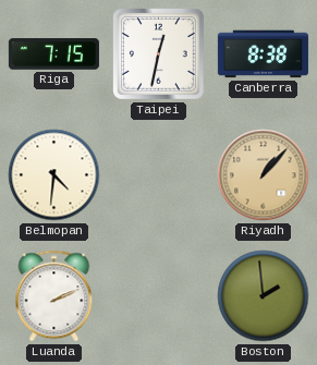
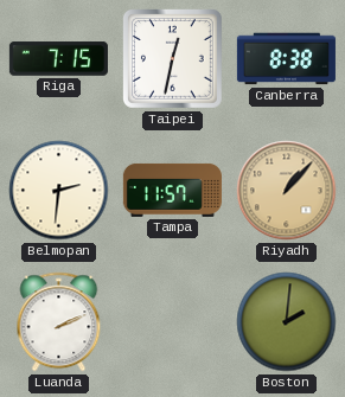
Belmopan: 4:31 -> 2:31 (59, 191)
Tampa: none -> 11:57 (172, 190)
Boston: 1:59 -> 2:01 (287, 322)
